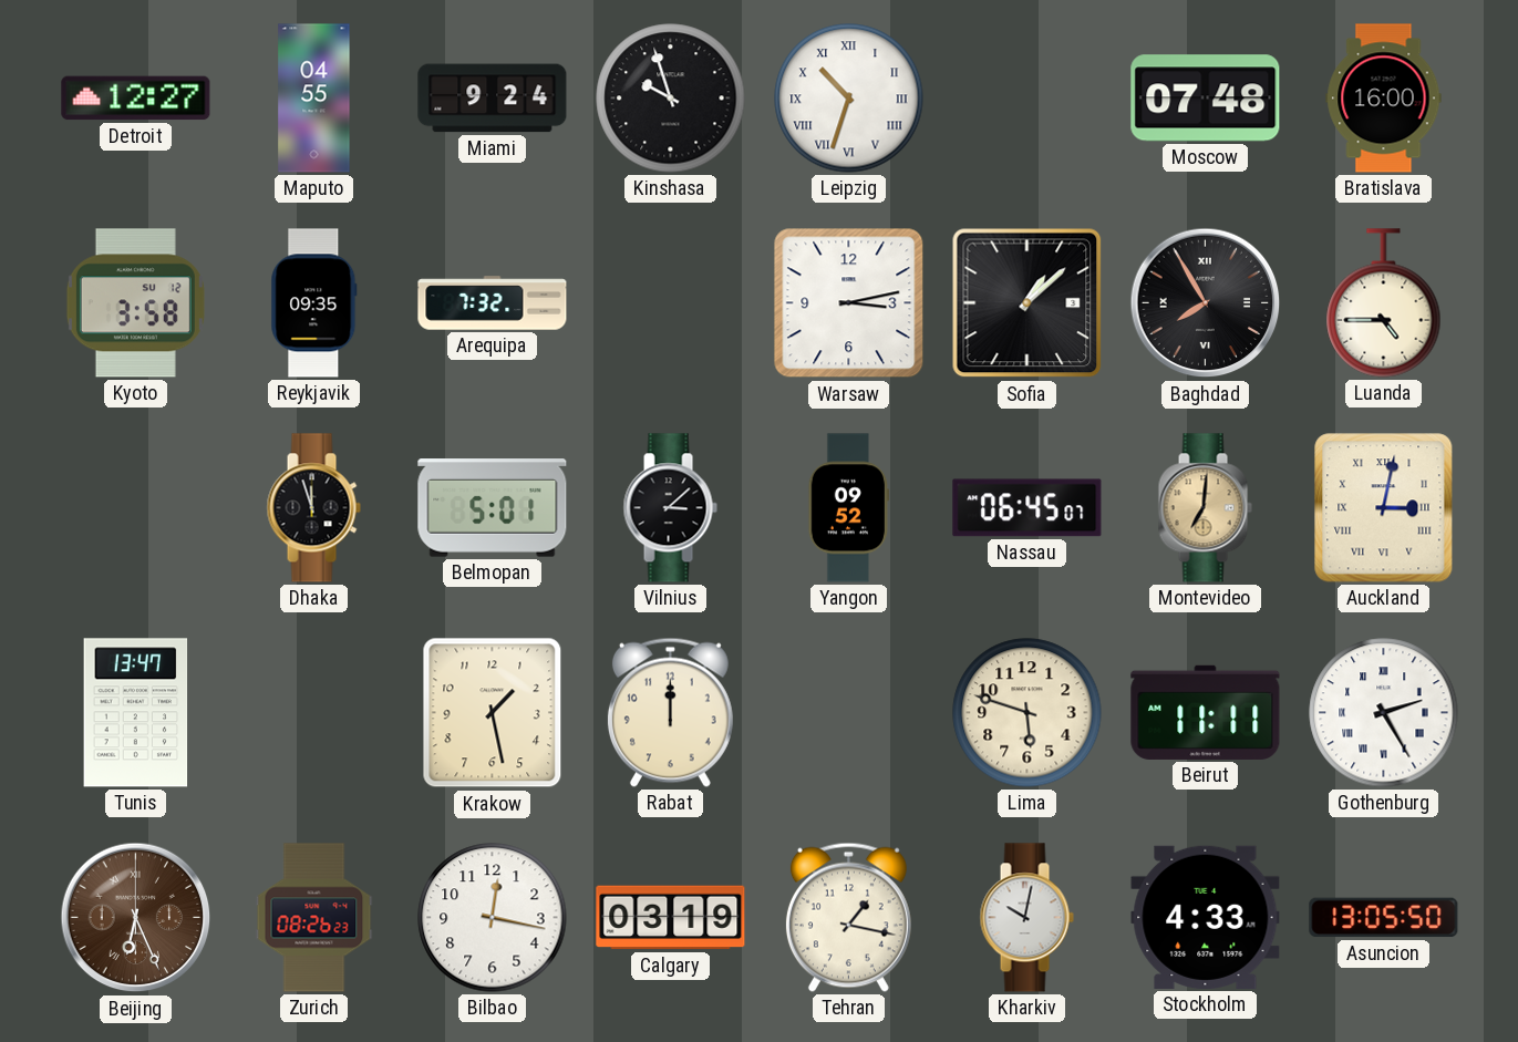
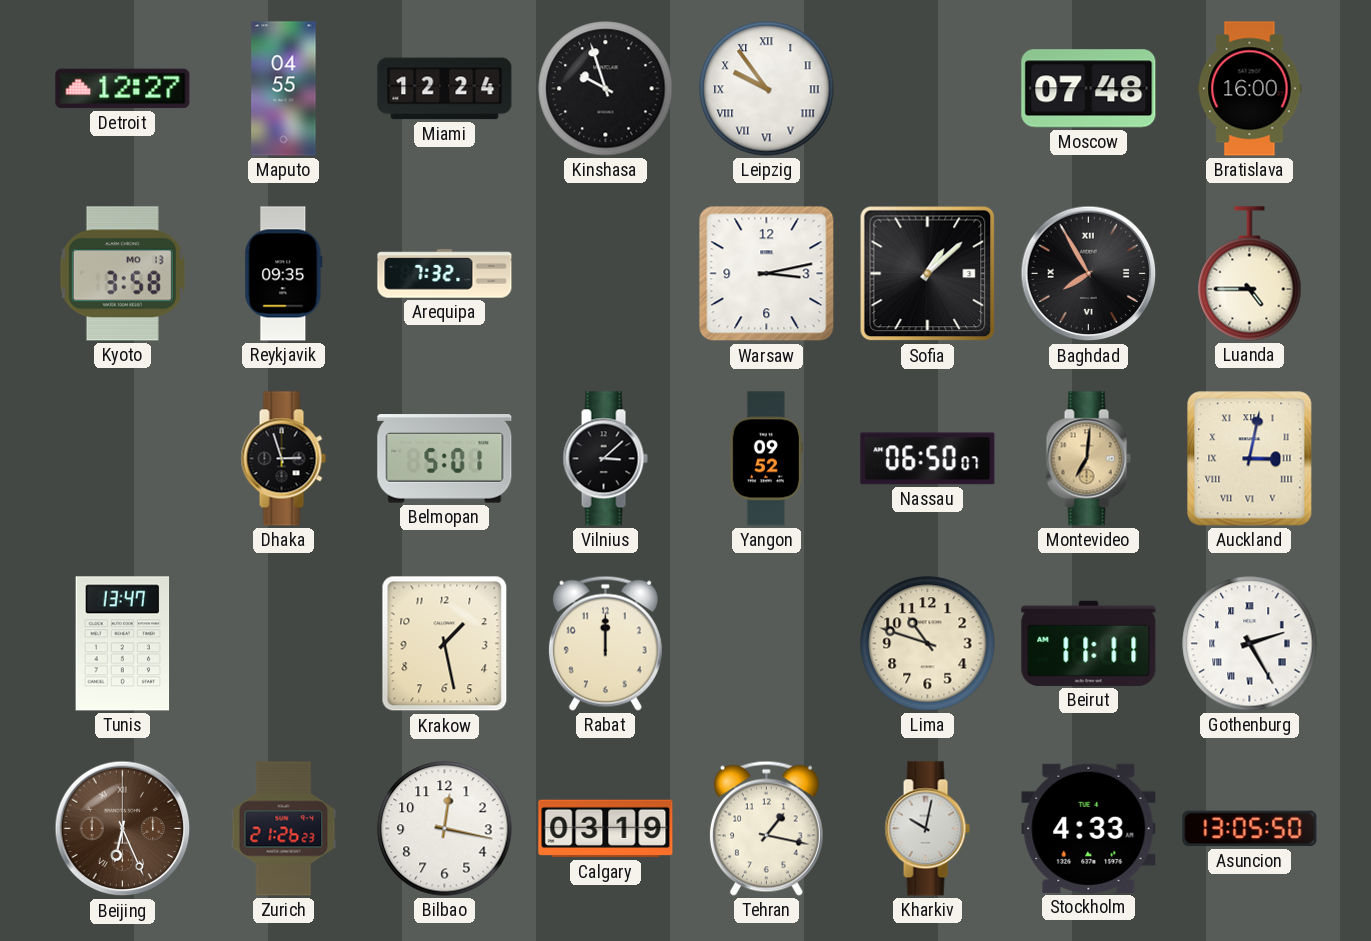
Miami: 9:24 -> 12:24 (445, 89)
Leipzig: 10:33 -> 9:54 (767, 89)
Kyoto date: SU 12 -> MO 13 (122, 274)
Dhaka: 11:57 -> 2:57 (283, 459)
Nassau: 06:45 -> 06:50 (928, 459)
Lima: 5:48 -> 10:48 (928, 644)
Zurich: 08:26 -> 21:26 (284, 829)
